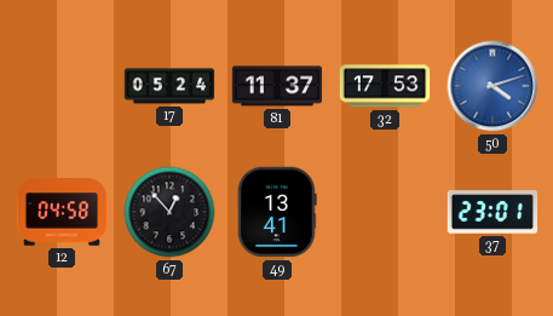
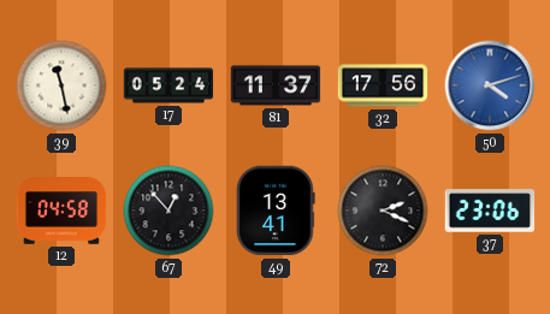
39: none -> 11:28 (61, 85)
32: 17:53 -> 17:56 (383, 85)
72: none -> 2:19 (383, 211)
37: 23:01 -> 23:06 (490, 211)
